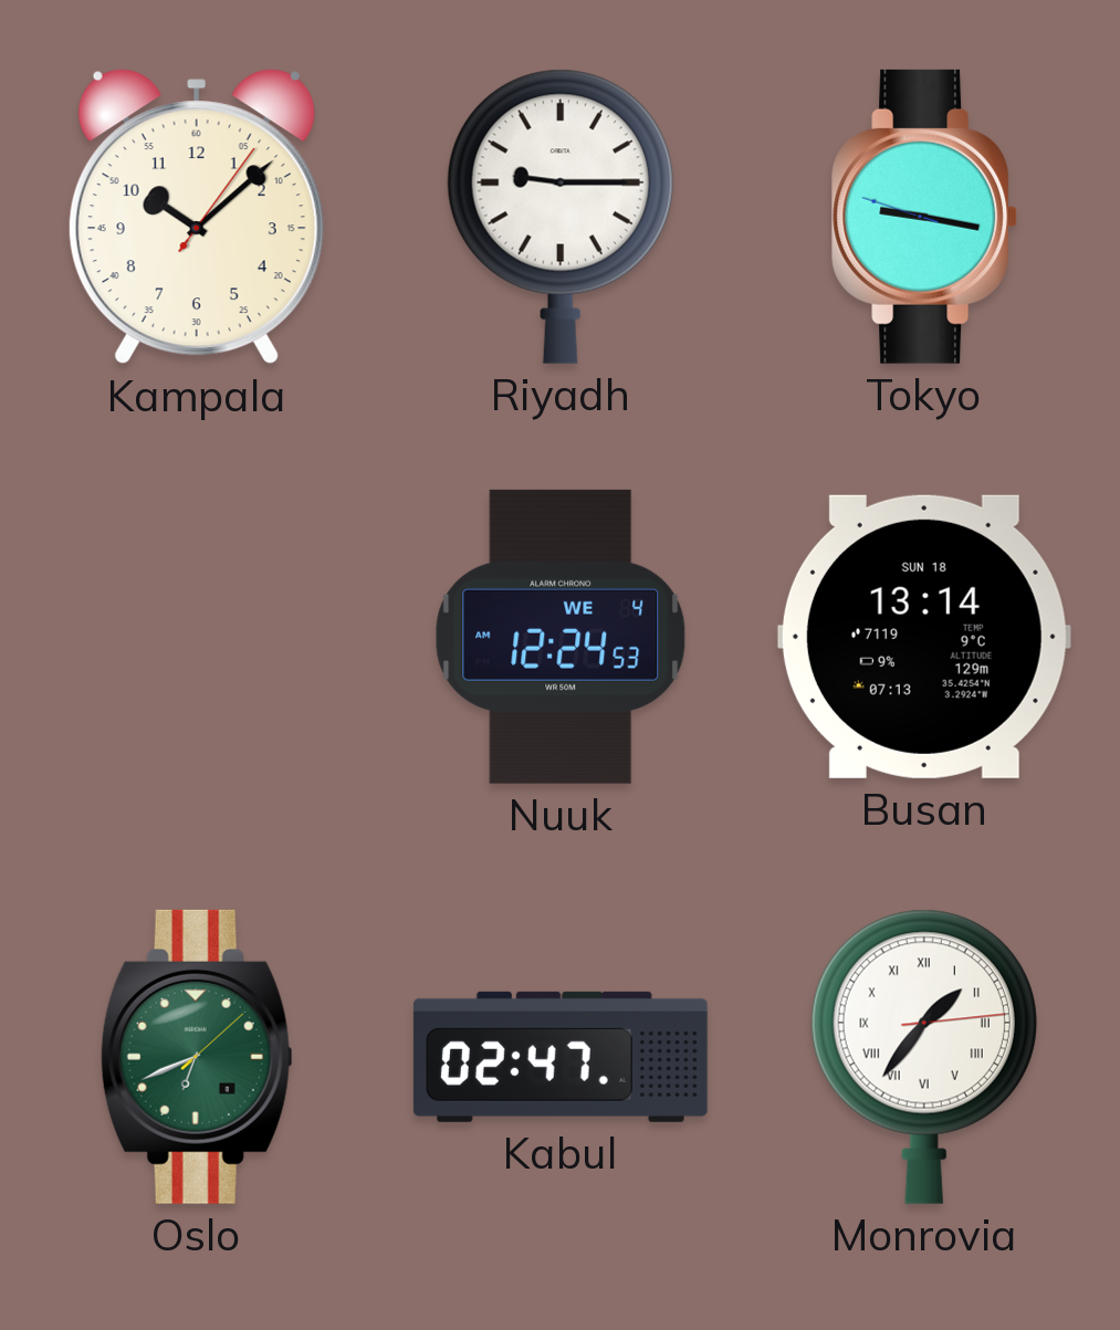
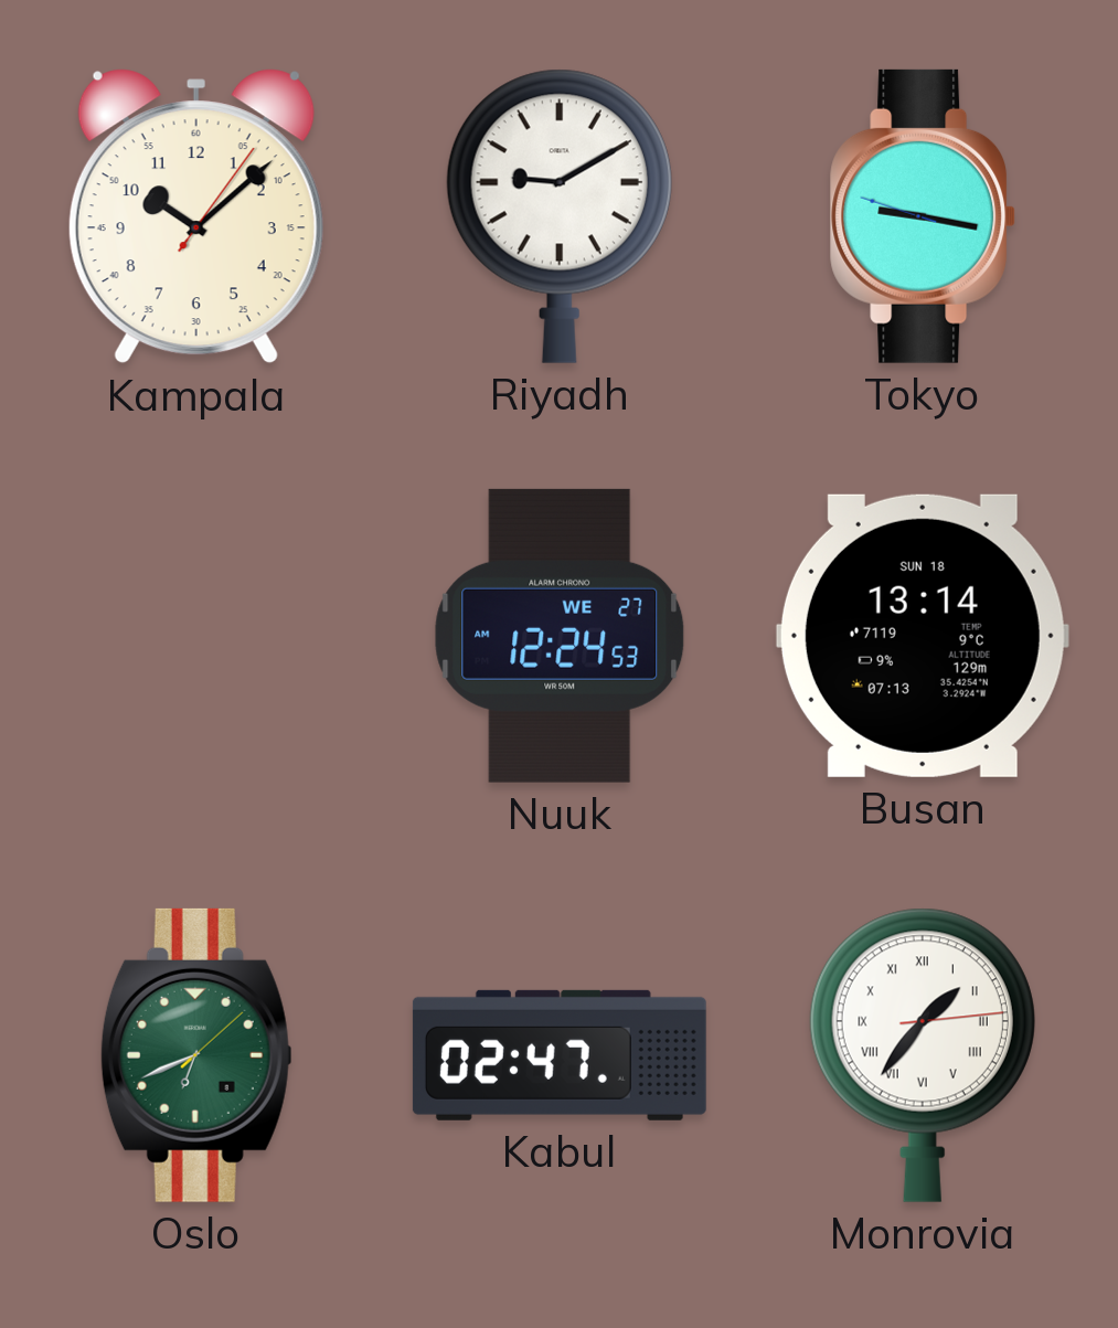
Riyadh: 9:15 -> 9:10 (560, 216)
Nuuk date: WE 4 -> WE 27 (560, 636)
